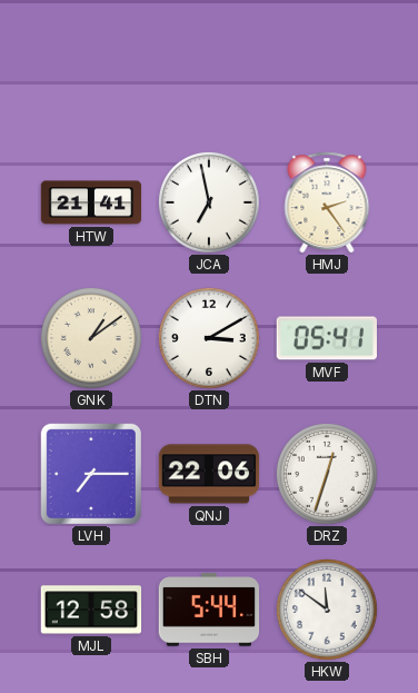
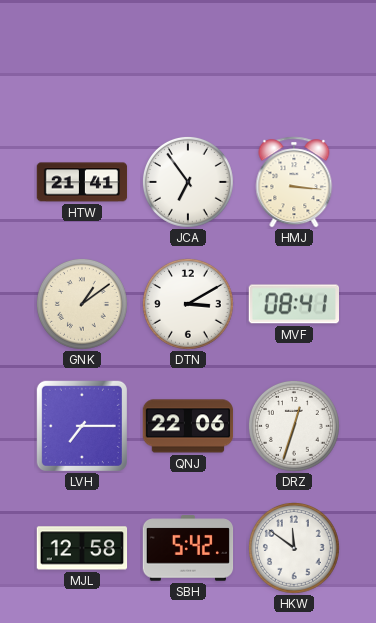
JCA: 6:58 -> 6:54 (188, 182)
HMJ: 2:24 -> 3:16 (294, 182)
MVF: 05:41 -> 08:41 (293, 304)
SBH: 5:44 -> 5:42 (188, 548)
